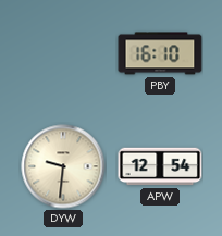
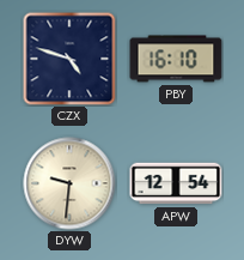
CZX: none -> 4:48 (69, 59)
